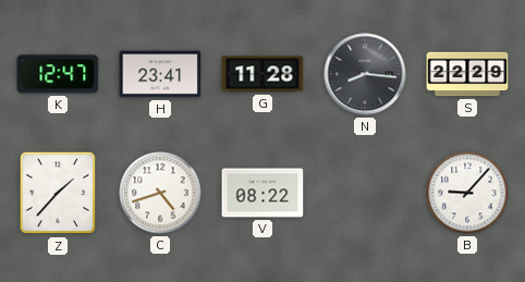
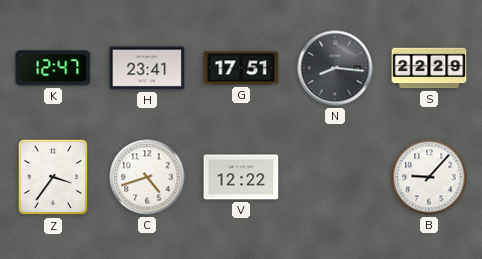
G: 11:28 -> 17:51 (241, 68)
Z: 1:37 -> 3:36 (53, 177)
V: 08:22 -> 12:22 (241, 177)
